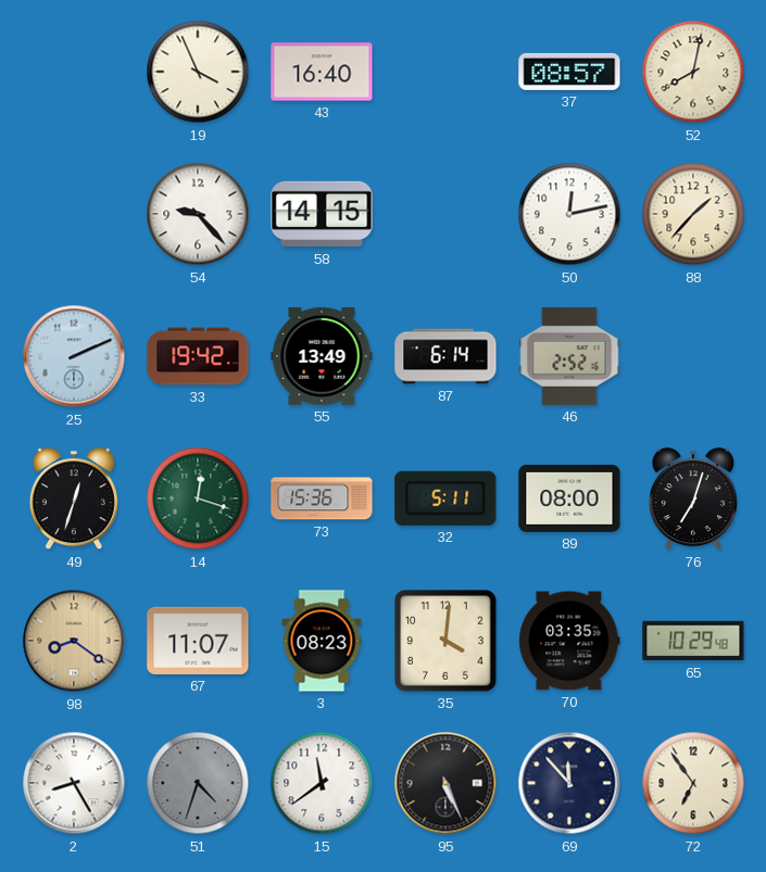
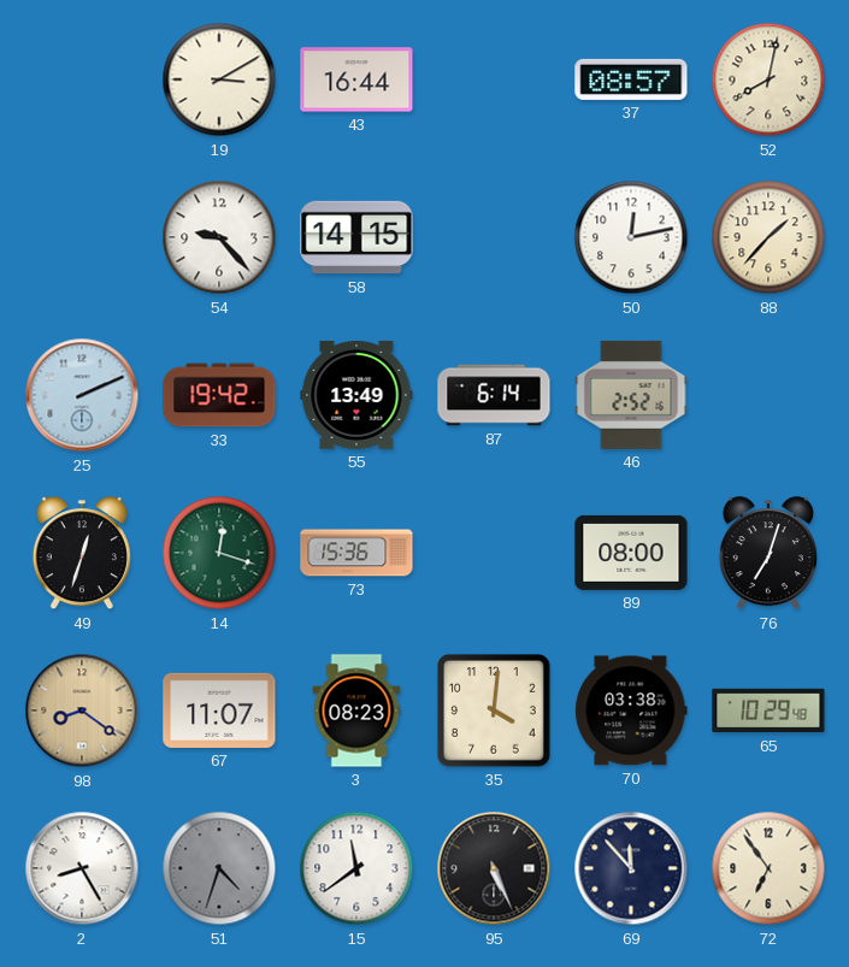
19: 3:56 -> 3:10 (219, 79)
43: 16:40 -> 16:44 (356, 79)
32: 5:11 -> none (445, 498)
70: 03:35 -> 03:38 (631, 710)
